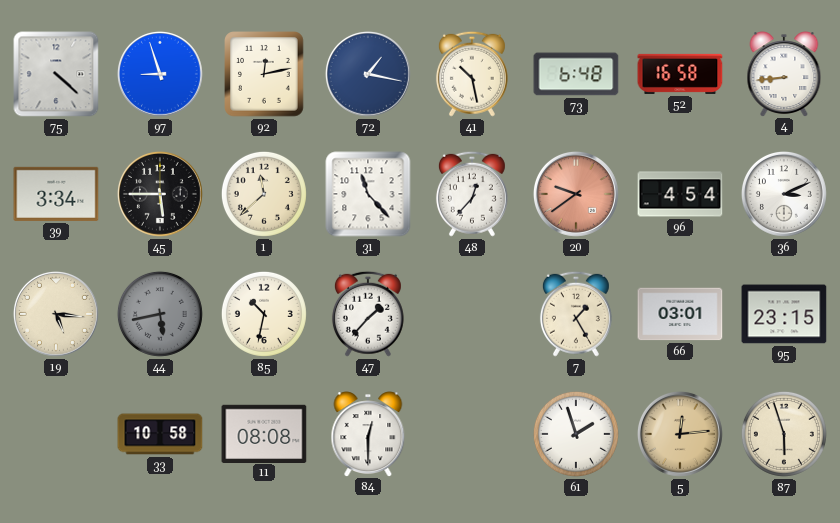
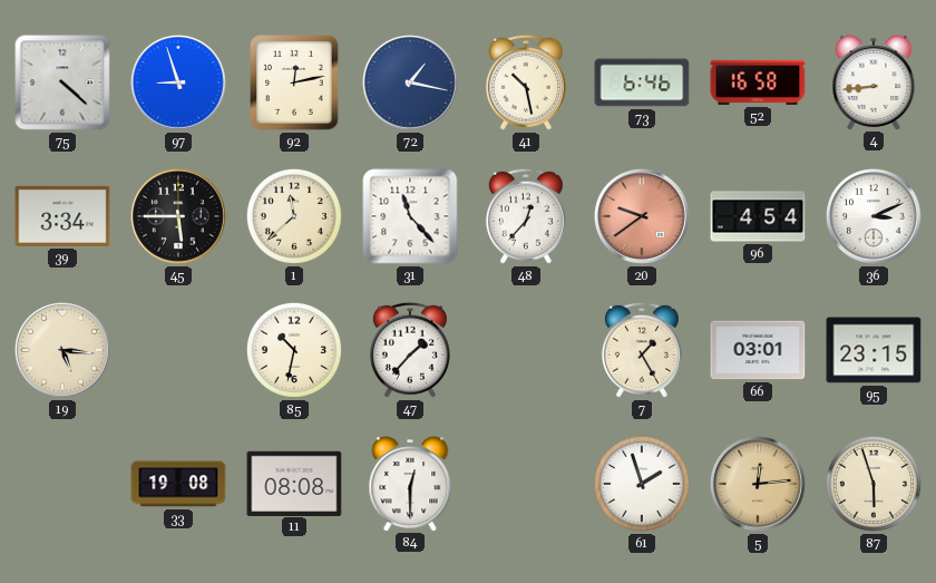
73: 6:48 -> 6:46 (642, 82)
44: 5:43 -> none (160, 314)
33: 10:58 -> 19:08 (178, 484)
